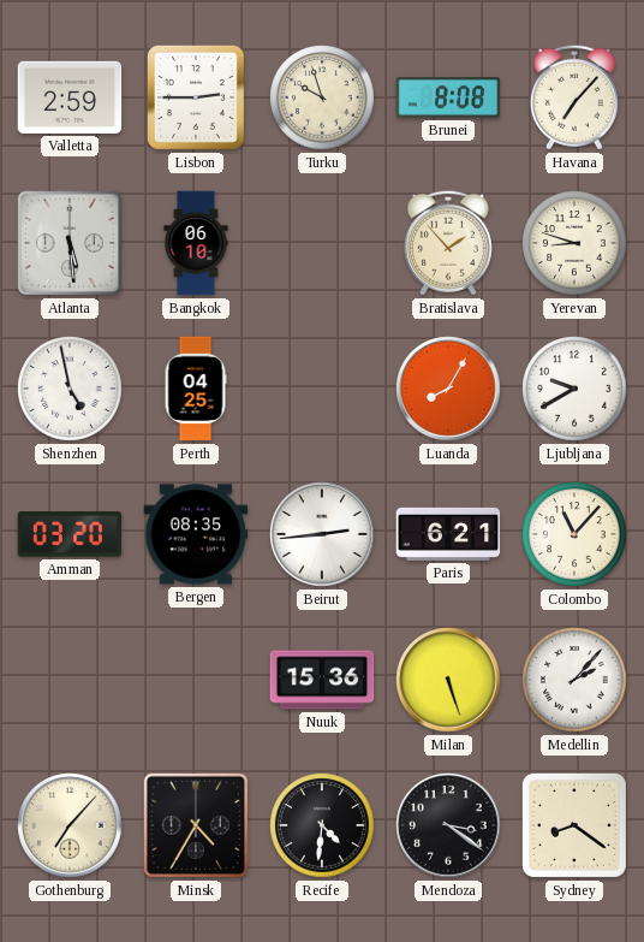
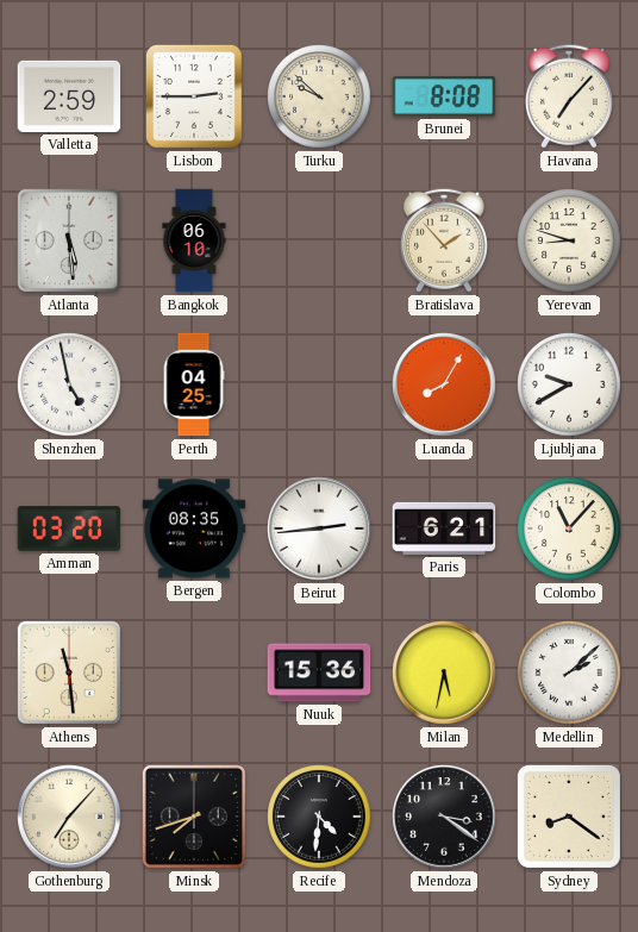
Turku: 9:57 -> 9:52 (319, 96)
Athens: none -> 11:29 (69, 673)
Milan: 5:27 -> 5:32 (444, 673)
Medellin: 2:07 -> 2:08 (569, 673)
Minsk: 4:35 -> 7:42 (194, 817)
